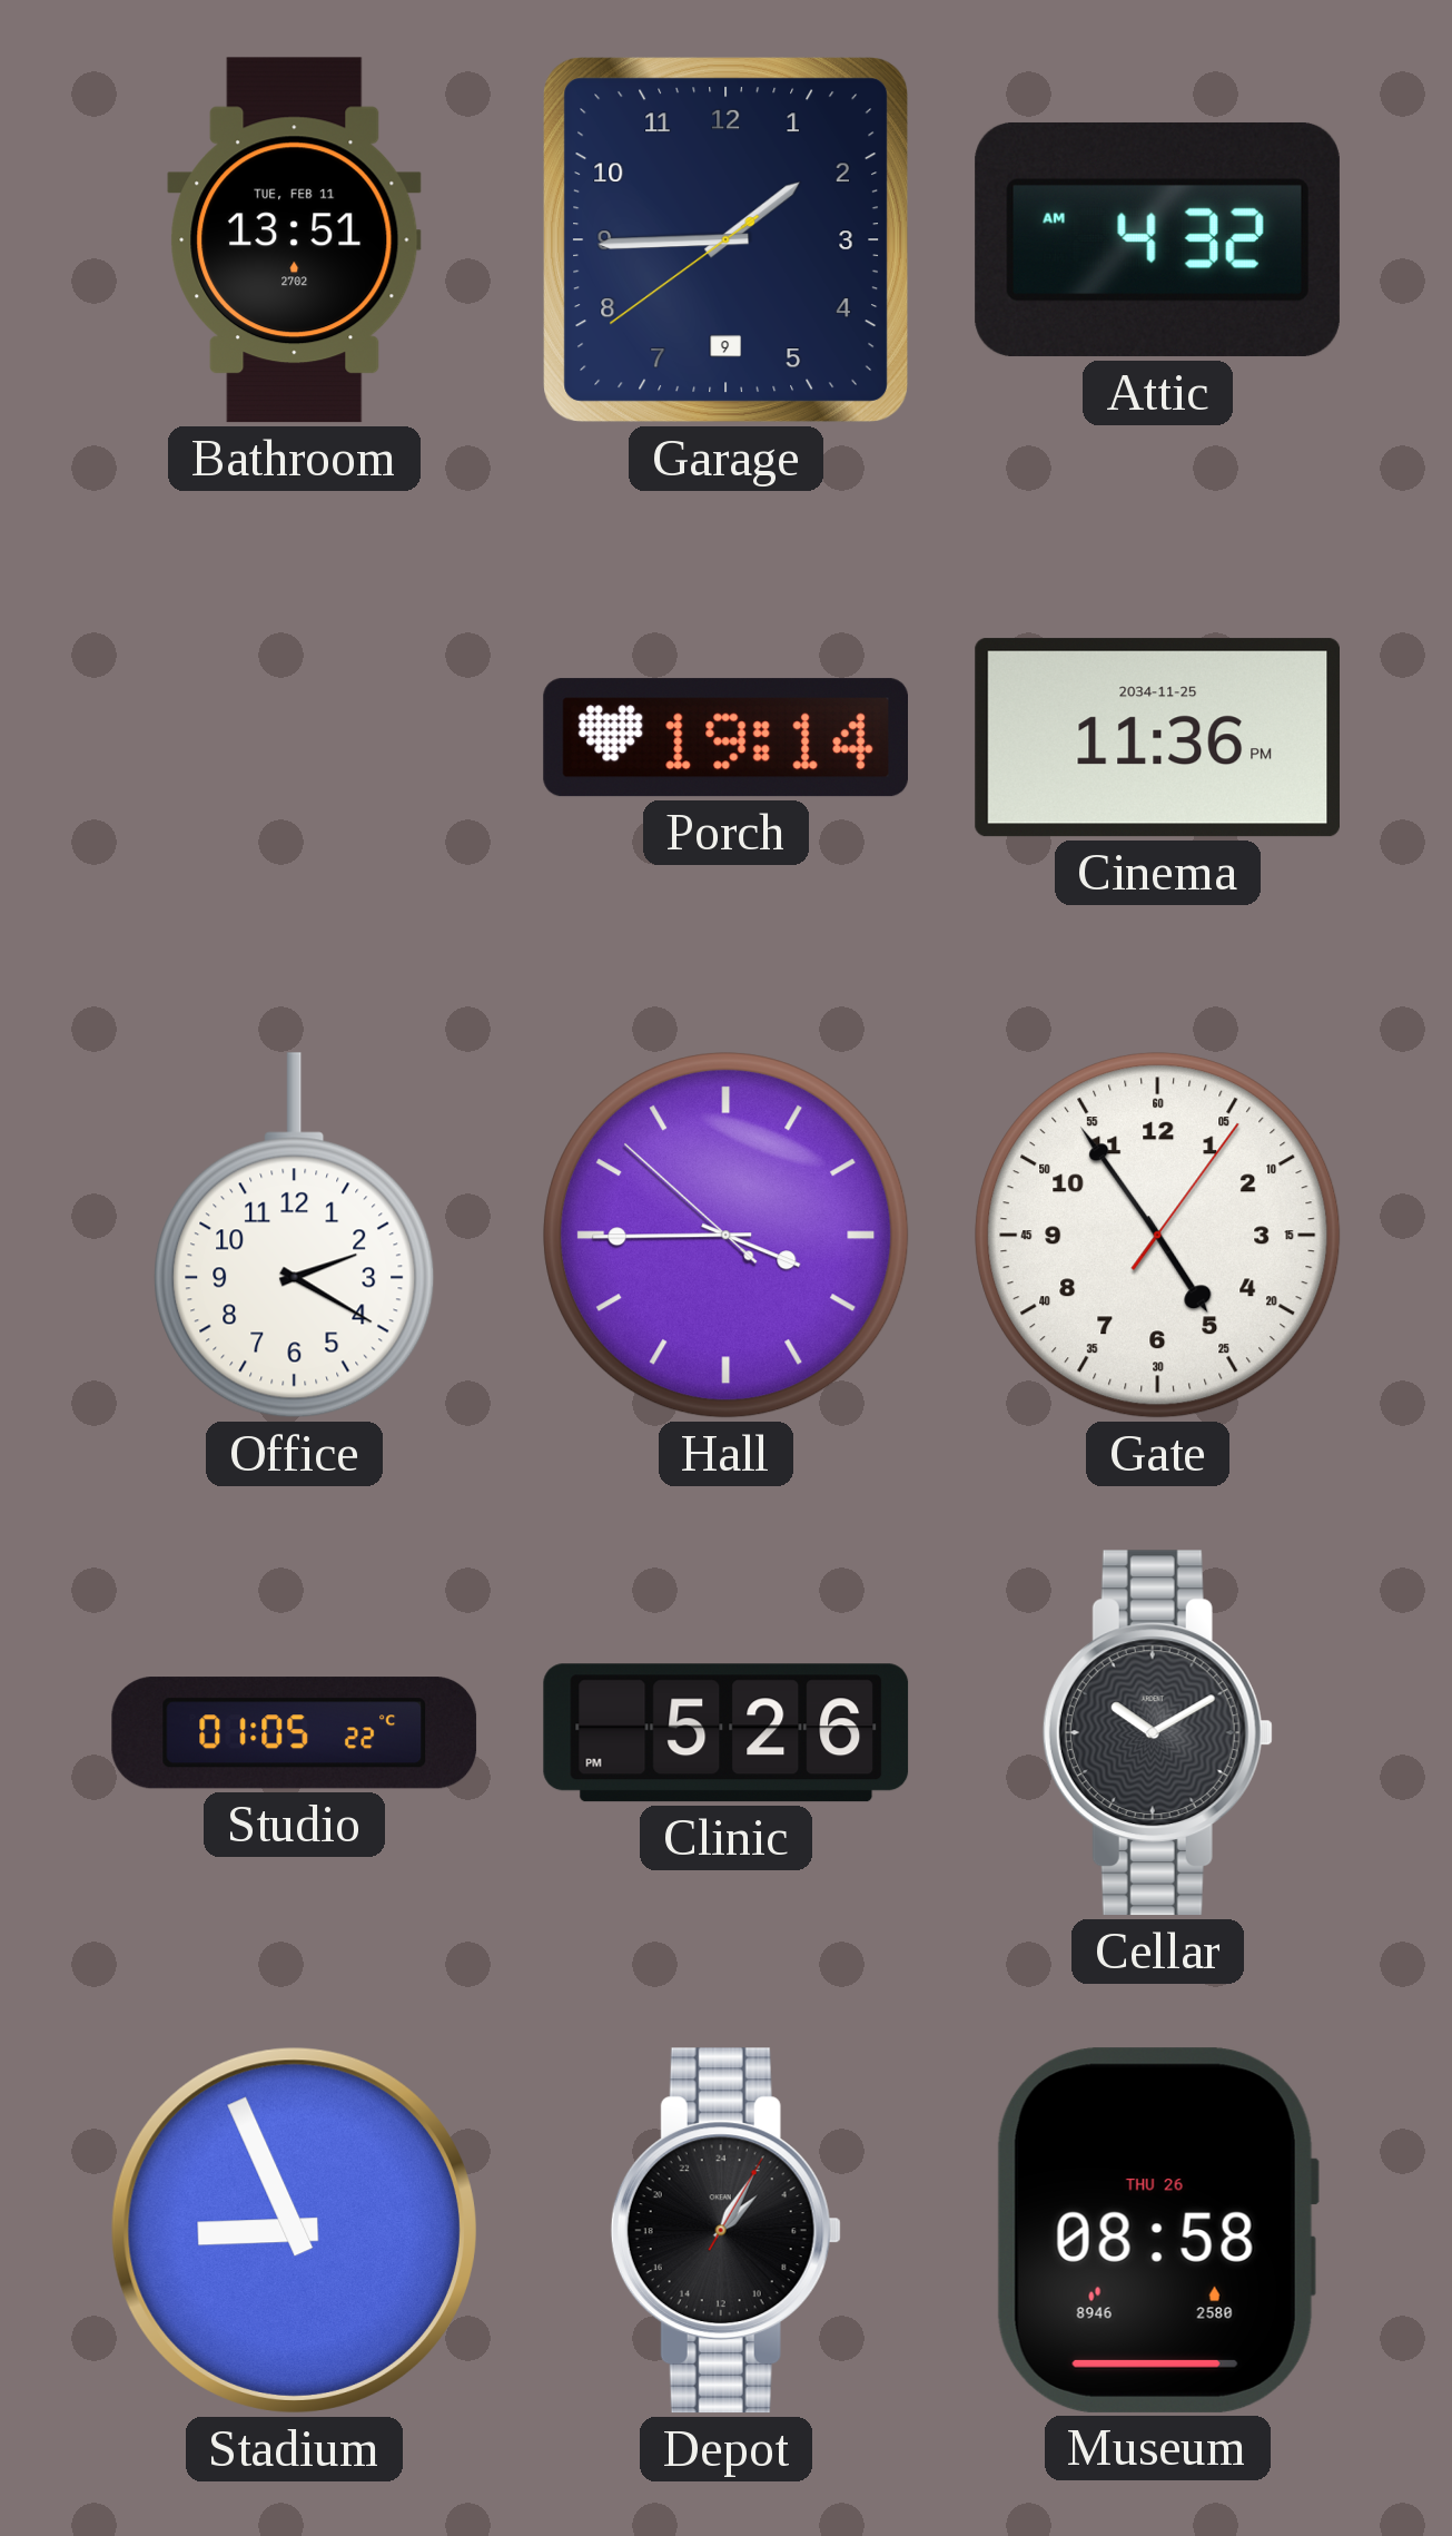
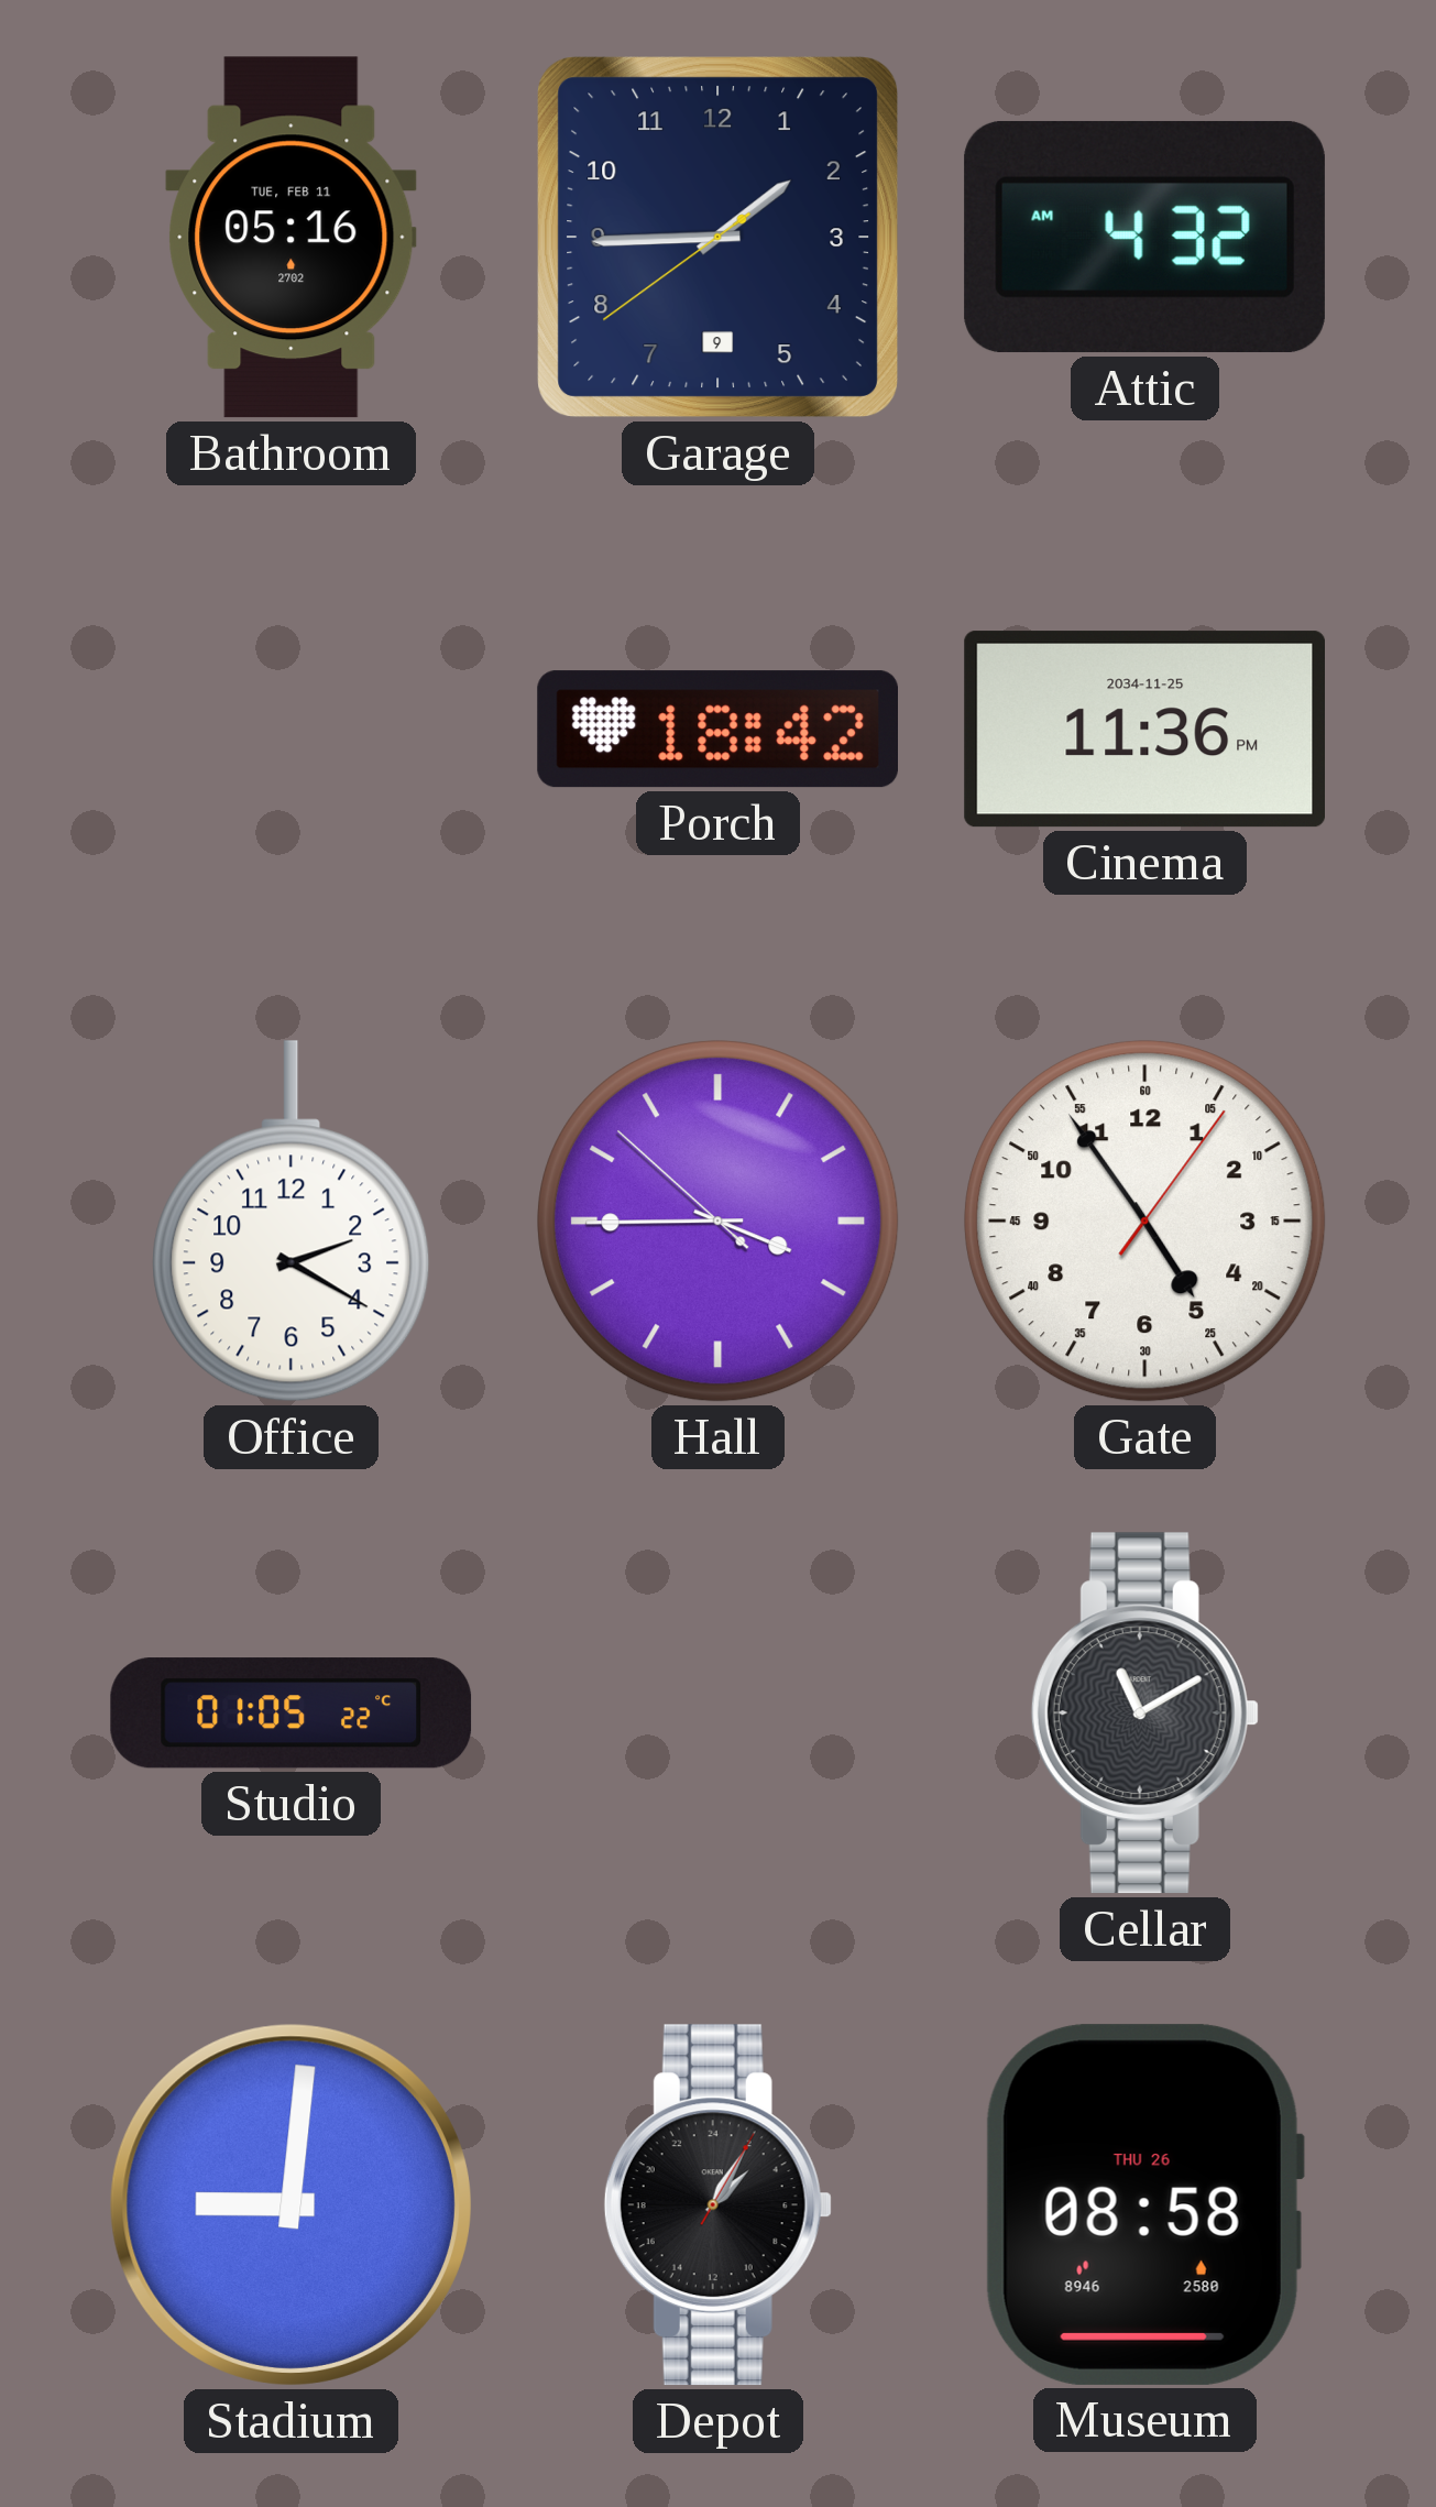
Bathroom: 13:51 -> 05:16 (292, 238)
Porch: 19:14 -> 18:42 (717, 730)
Clinic: 5:26 -> none (727, 1733)
Cellar: 10:10 -> 11:10 (1144, 1714)
Stadium: 8:56 -> 9:01 (291, 2204)
